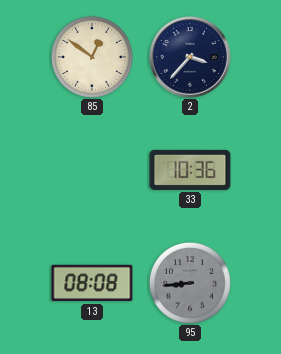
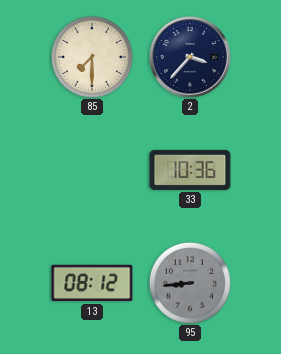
85: 12:51 -> 7:30 (92, 57)
13: 08:08 -> 08:12 (92, 283)
